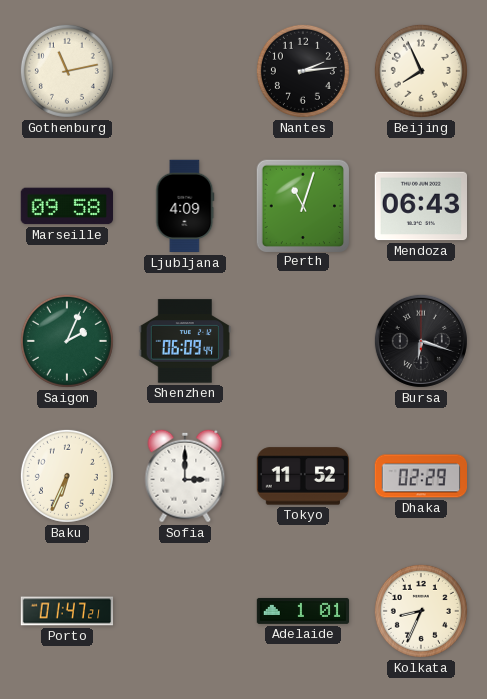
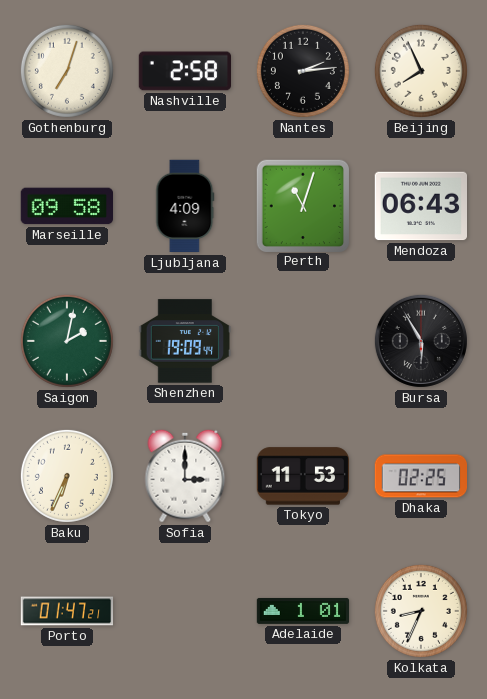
Gothenburg: 11:13 -> 7:03 (67, 71)
Nashville: none -> 2:58 (185, 71)
Saigon: 2:04 -> 2:02 (67, 341)
Shenzhen: 06:09 -> 19:09 (185, 341)
Bursa: 6:18 -> 5:55 (421, 341)
Tokyo: 11:52 -> 11:53 (302, 476)
Dhaka: 02:29 -> 02:25 (421, 476)
